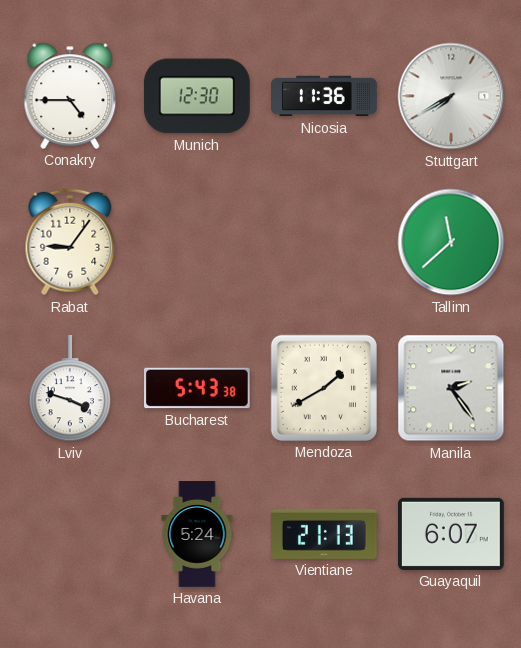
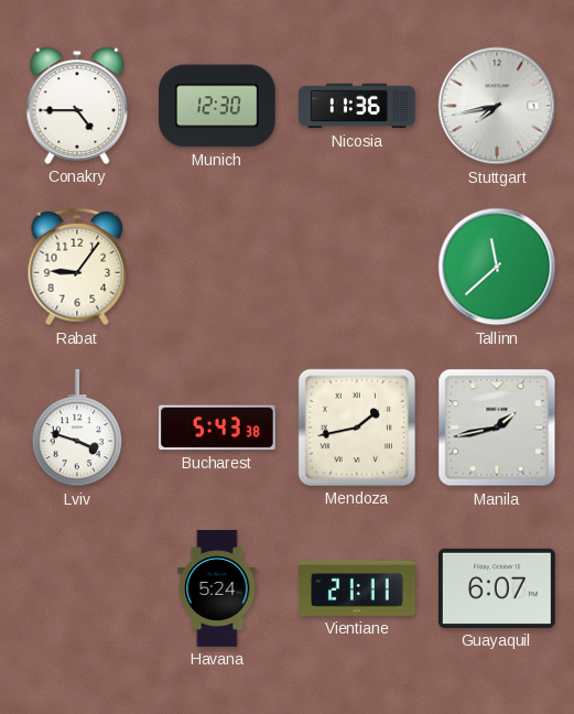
Stuttgart: 7:40 -> 7:43 (497, 106)
Mendoza: 1:40 -> 1:43 (357, 428)
Manila: 2:24 -> 1:43 (497, 428)
Vientiane: 21:13 -> 21:11 (358, 588)
